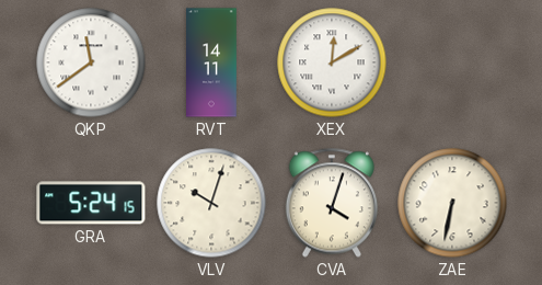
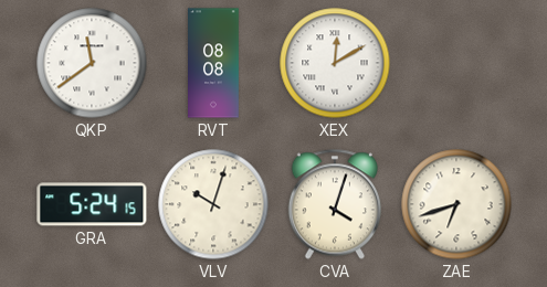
RVT: 14:11 -> 08:08 (214, 63)
ZAE: 6:32 -> 6:42 (456, 204)
